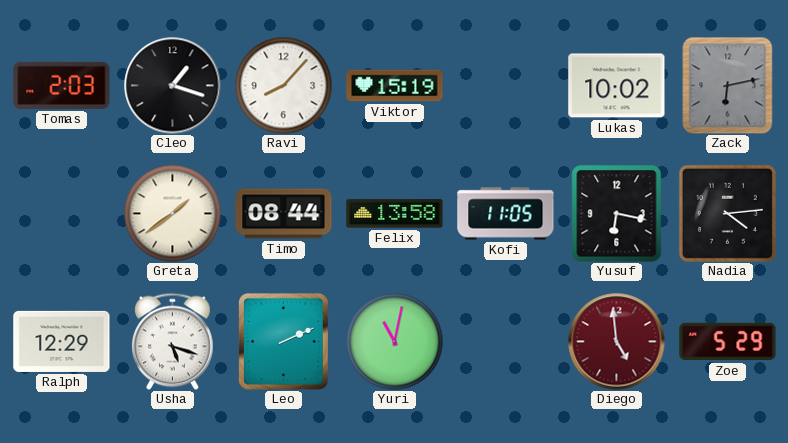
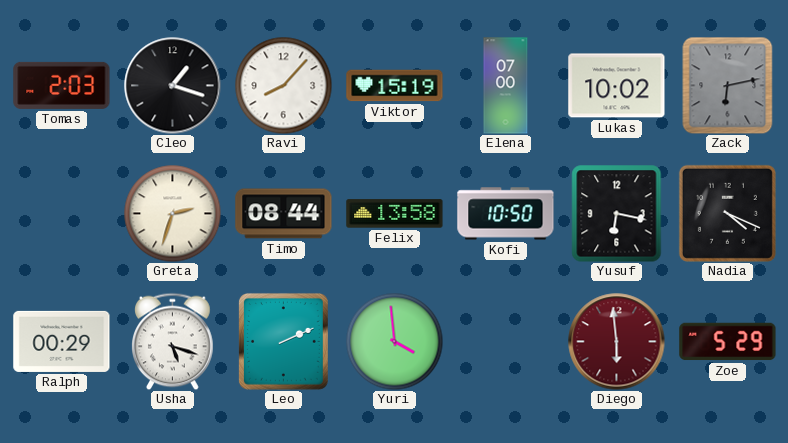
Elena: none -> 07:00 (506, 86)
Greta: 1:39 -> 2:33 (172, 213)
Kofi: 11:05 -> 10:50 (506, 214)
Nadia: 4:14 -> 4:19 (727, 213)
Ralph: 12:29 -> 00:29 (62, 341)
Yuri: 11:02 -> 3:59 (394, 341)
Diego: 4:59 -> 5:59 (617, 342)
